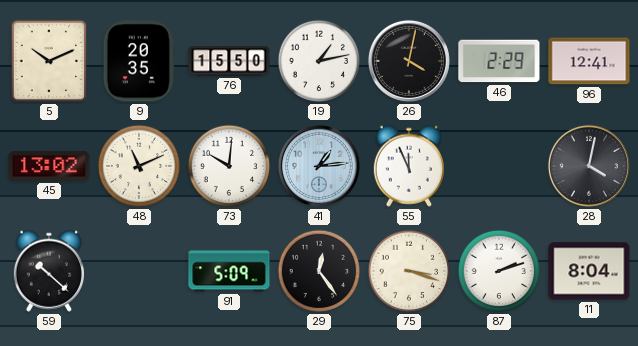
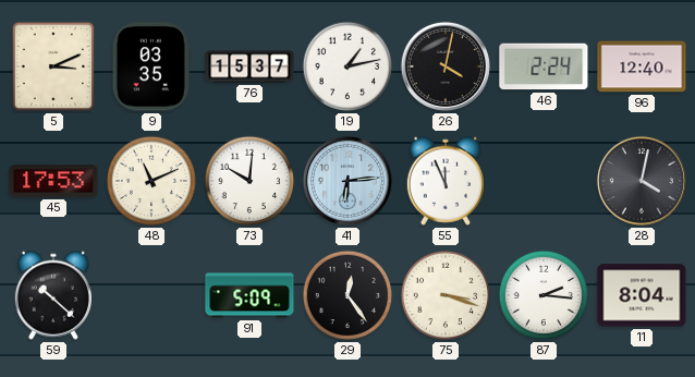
5: 10:11 -> 3:11 (53, 66)
9: 20:35 -> 03:35 (151, 66)
76: 15:50 -> 15:37 (249, 66)
46: 2:29 -> 2:24 (544, 66)
96: 12:41 -> 12:40 (642, 66)
45: 13:02 -> 17:53 (53, 181)
41: 1:14 -> 6:14 (347, 181)
87: 2:12 -> 2:16 (544, 295)
